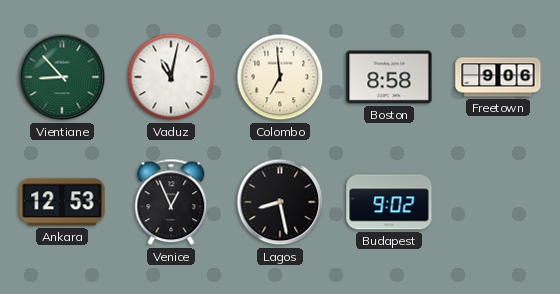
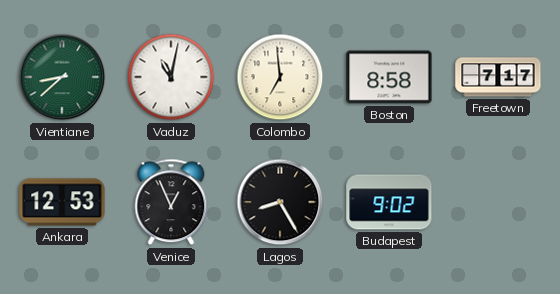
Vientiane: 8:53 -> 8:38 (62, 77)
Freetown: 9:06 -> 7:17 (498, 77)
Lagos: 8:28 -> 8:25 (280, 202)
